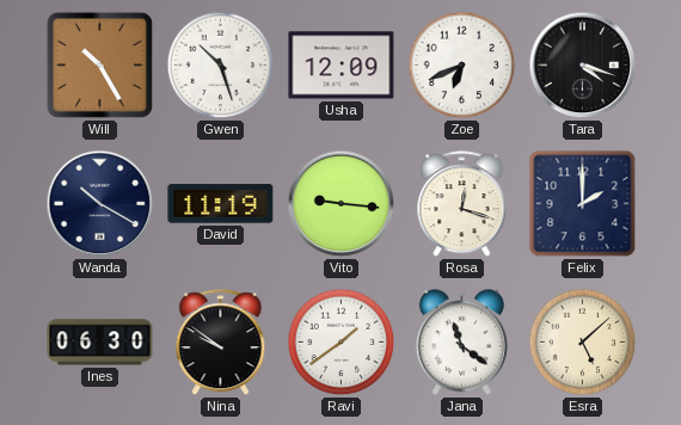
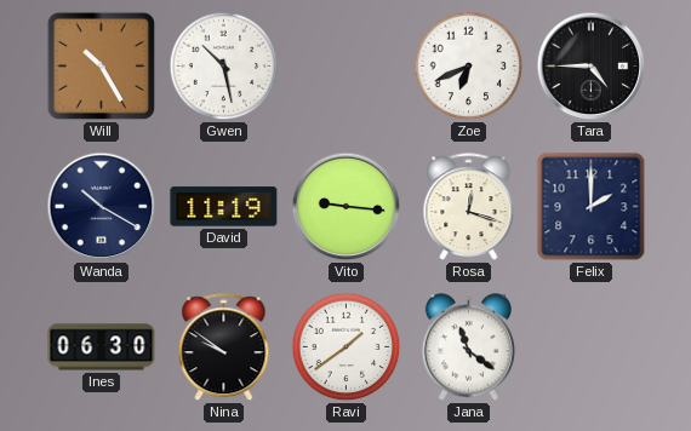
Gwen: 10:27 -> 10:28 (224, 67)
Usha: 12:09 -> none (342, 66)
Tara: 4:18 -> 4:45 (592, 67)
Esra: 5:08 -> none (583, 343)
